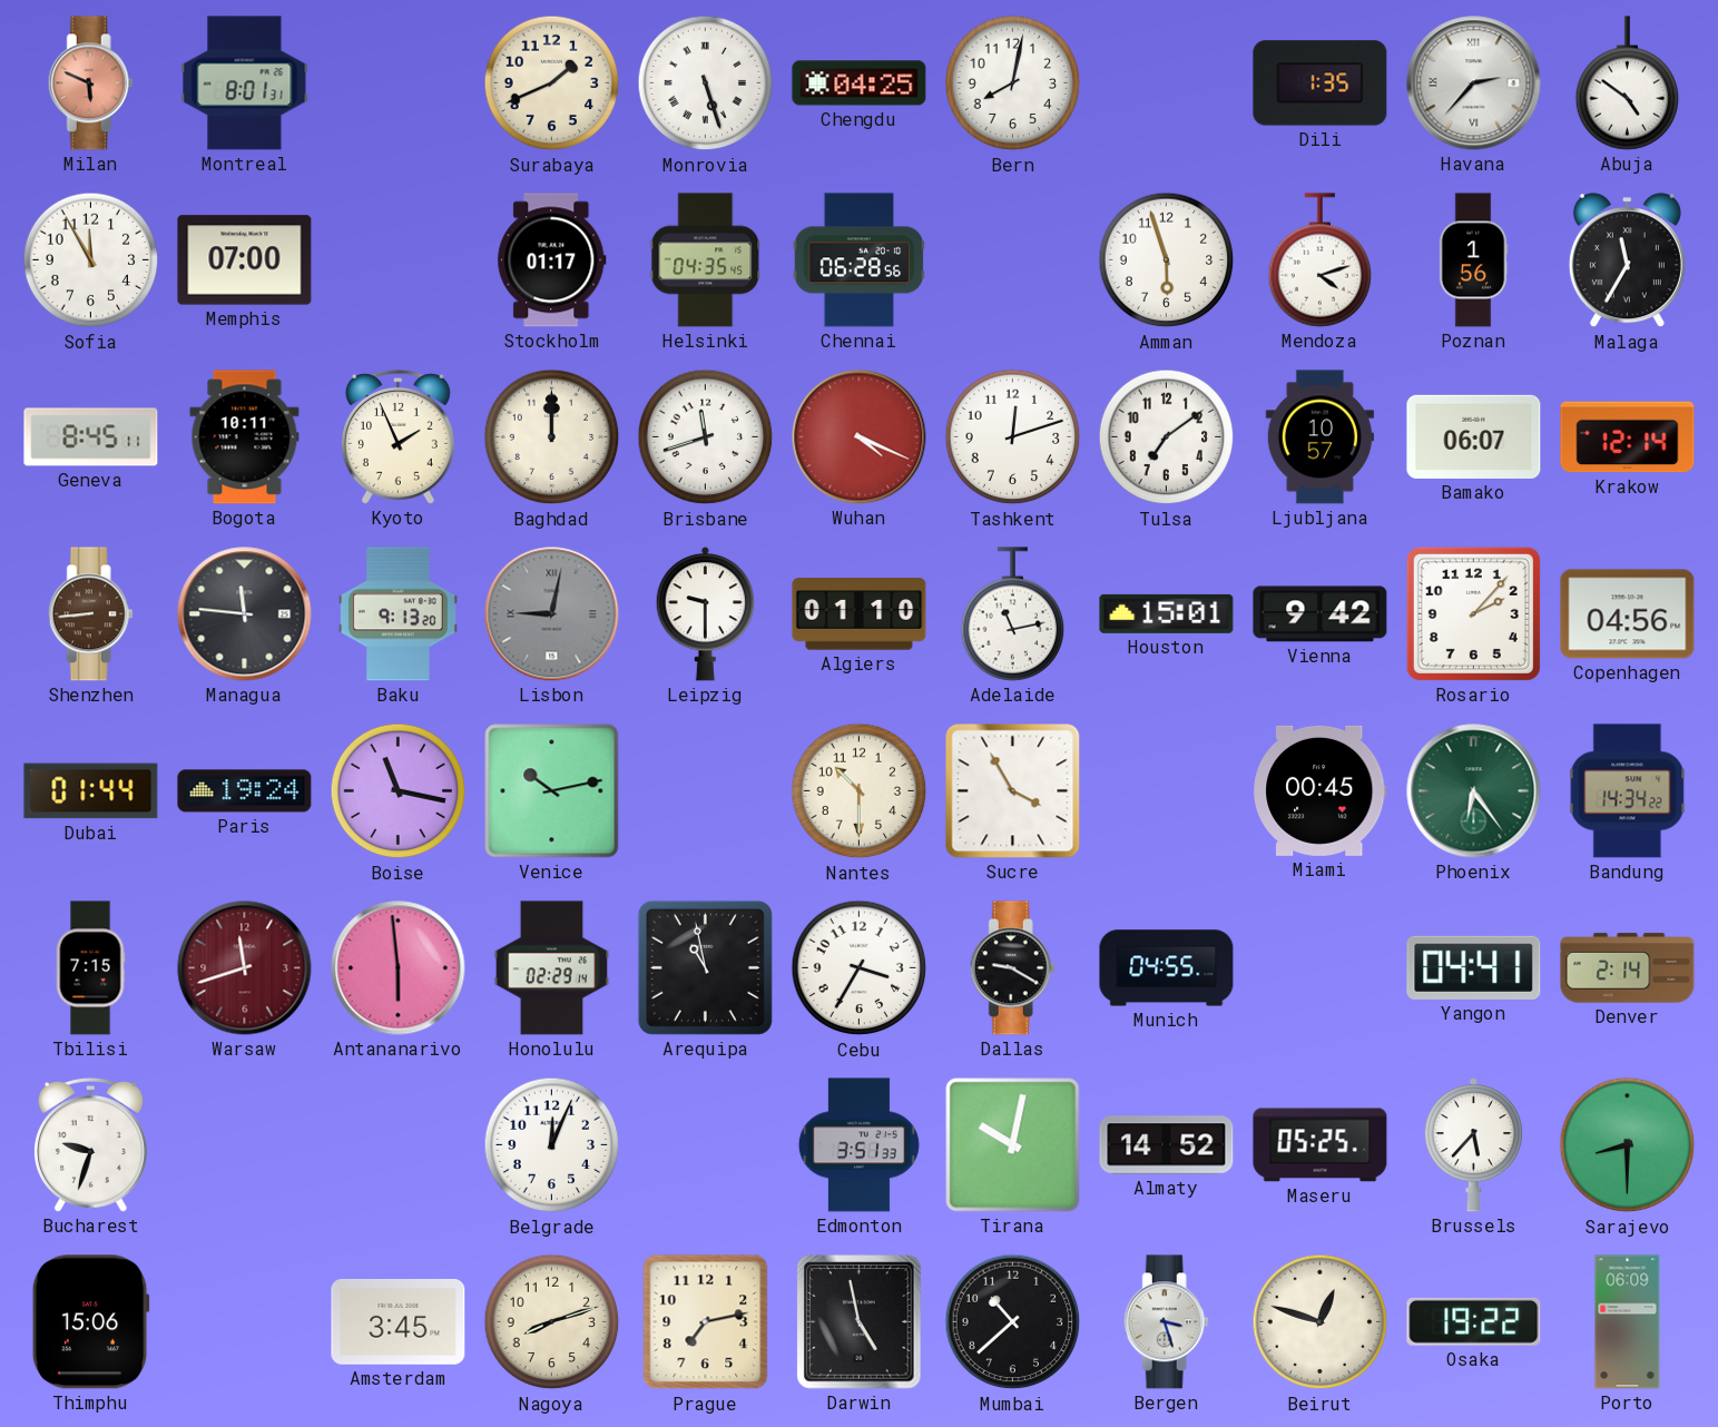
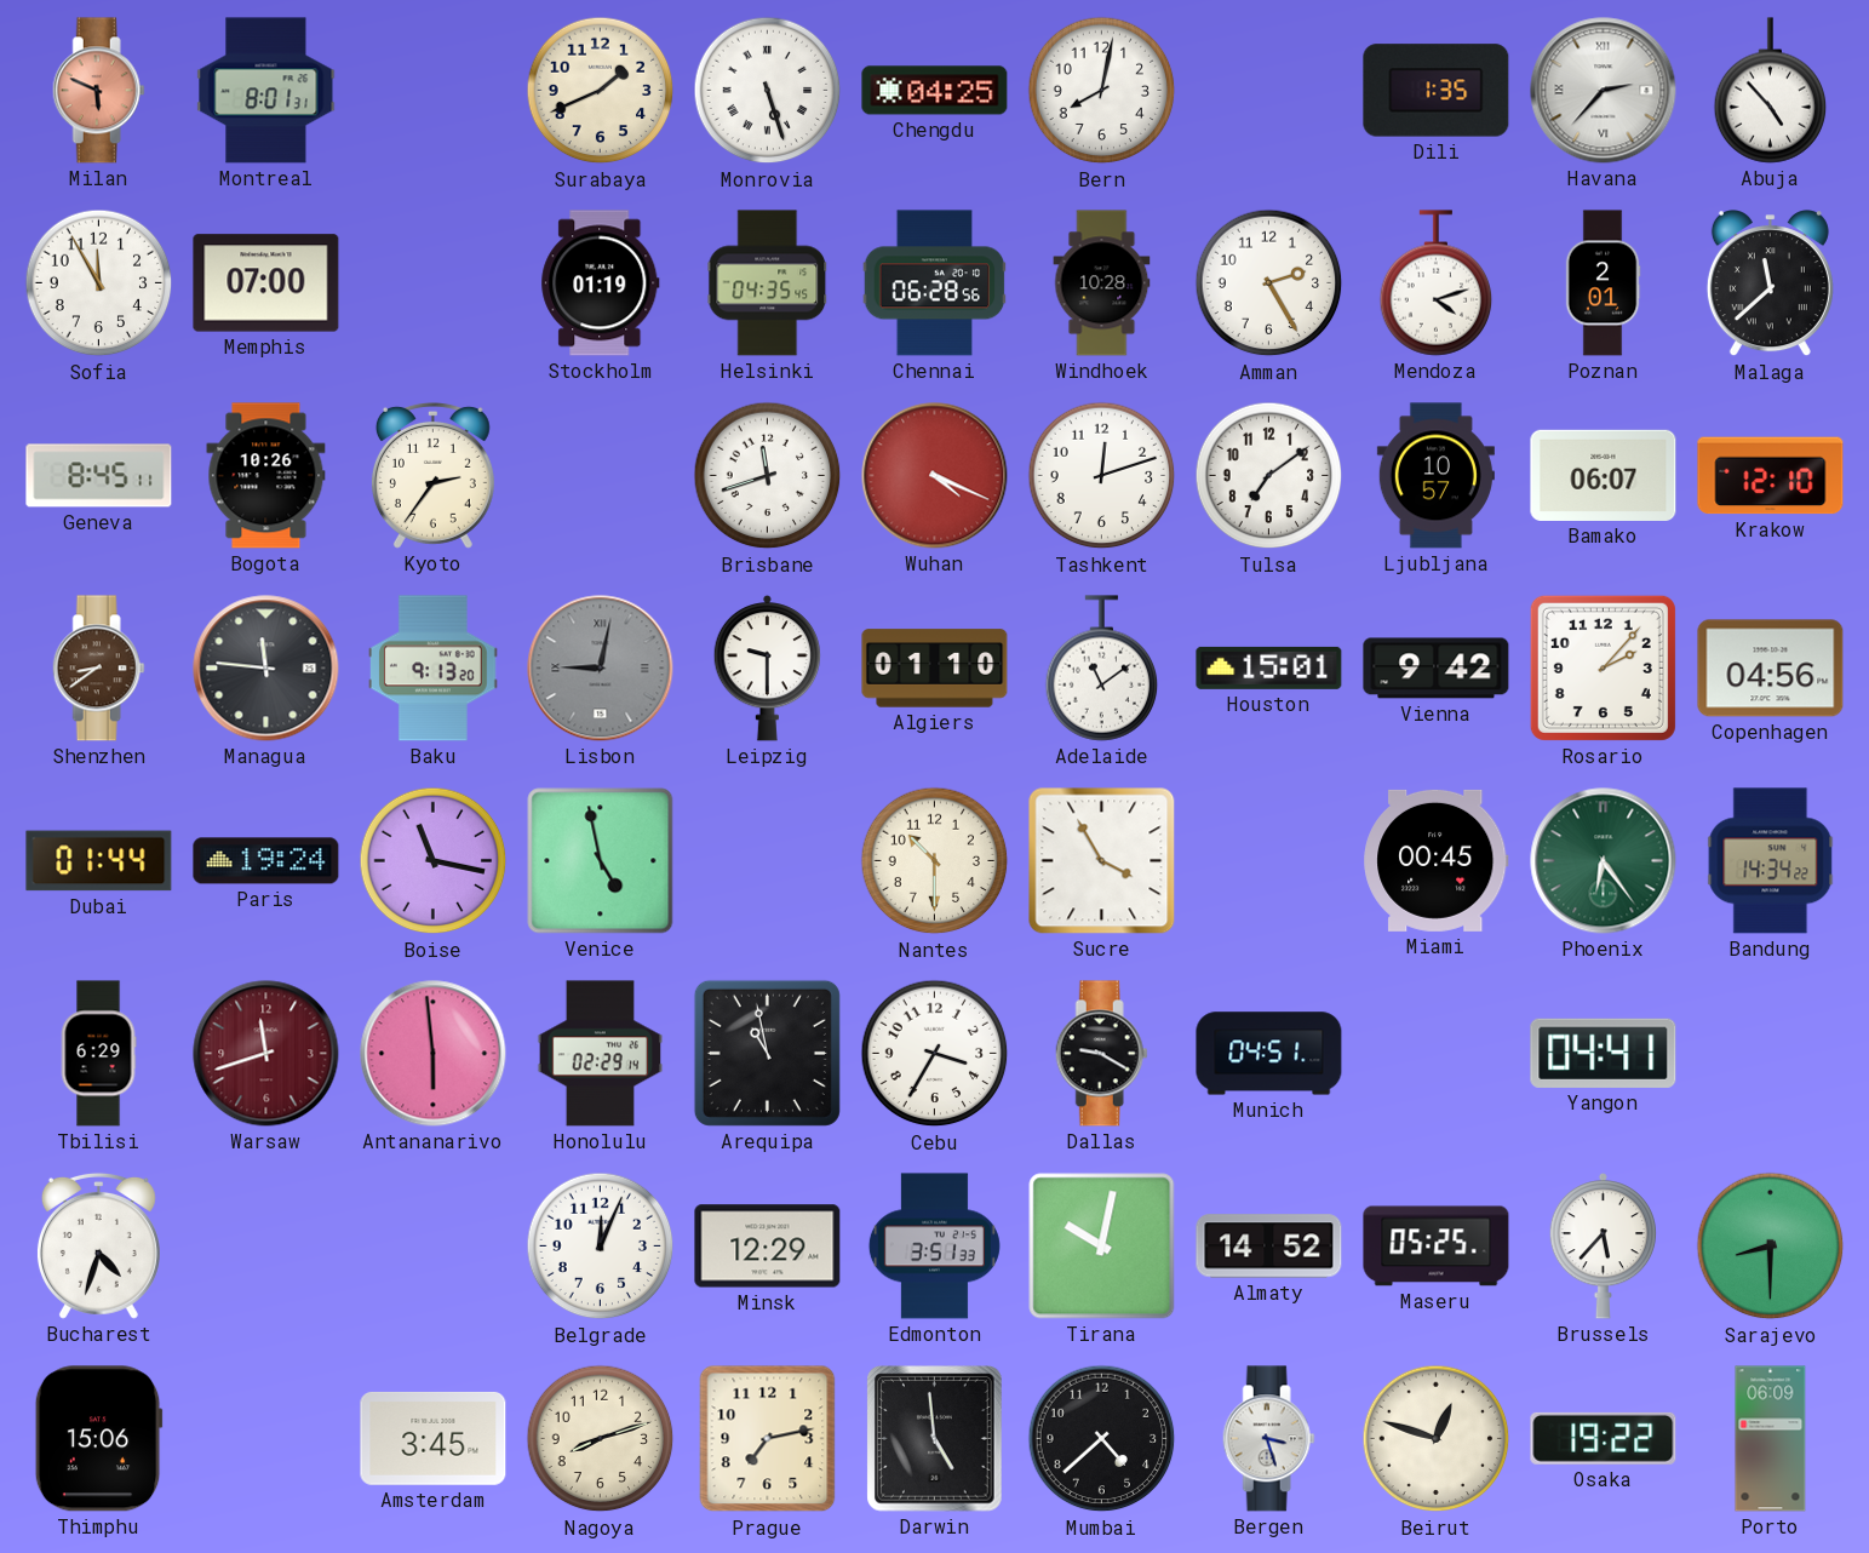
Abuja: 4:51 -> 4:53 (1771, 91)
Stockholm: 01:17 -> 01:19 (601, 283)
Windhoek: none -> 10:28 (1102, 283)
Amman: 5:57 -> 2:25 (1269, 283)
Poznan: 1:56 -> 2:01 (1603, 283)
Malaga: 11:35 -> 11:38 (1770, 283)
Bogota: 10:11 -> 10:26 (266, 476)
Kyoto: 1:56 -> 2:36 (432, 475)
Baghdad: 12:00 -> none (552, 437)
Krakow: 12:14 -> 12:10 (1771, 476)
Shenzhen: 8:44 -> 8:39 (98, 669)
Adelaide: 11:13 -> 11:09 (1102, 669)
Venice: 10:13 -> 4:58 (601, 861)
Tbilisi: 7:15 -> 6:29 (98, 1054)
Munich: 04:55 -> 04:51 (1269, 1054)
Denver: 2:14 -> none (1628, 968)
Bucharest: 9:33 -> 4:33 (98, 1245)
Minsk: none -> 12:29 (768, 1247)
Darwin: 4:58 -> 4:59 (935, 1439)
Mumbai: 10:38 -> 4:38 (1102, 1439)
